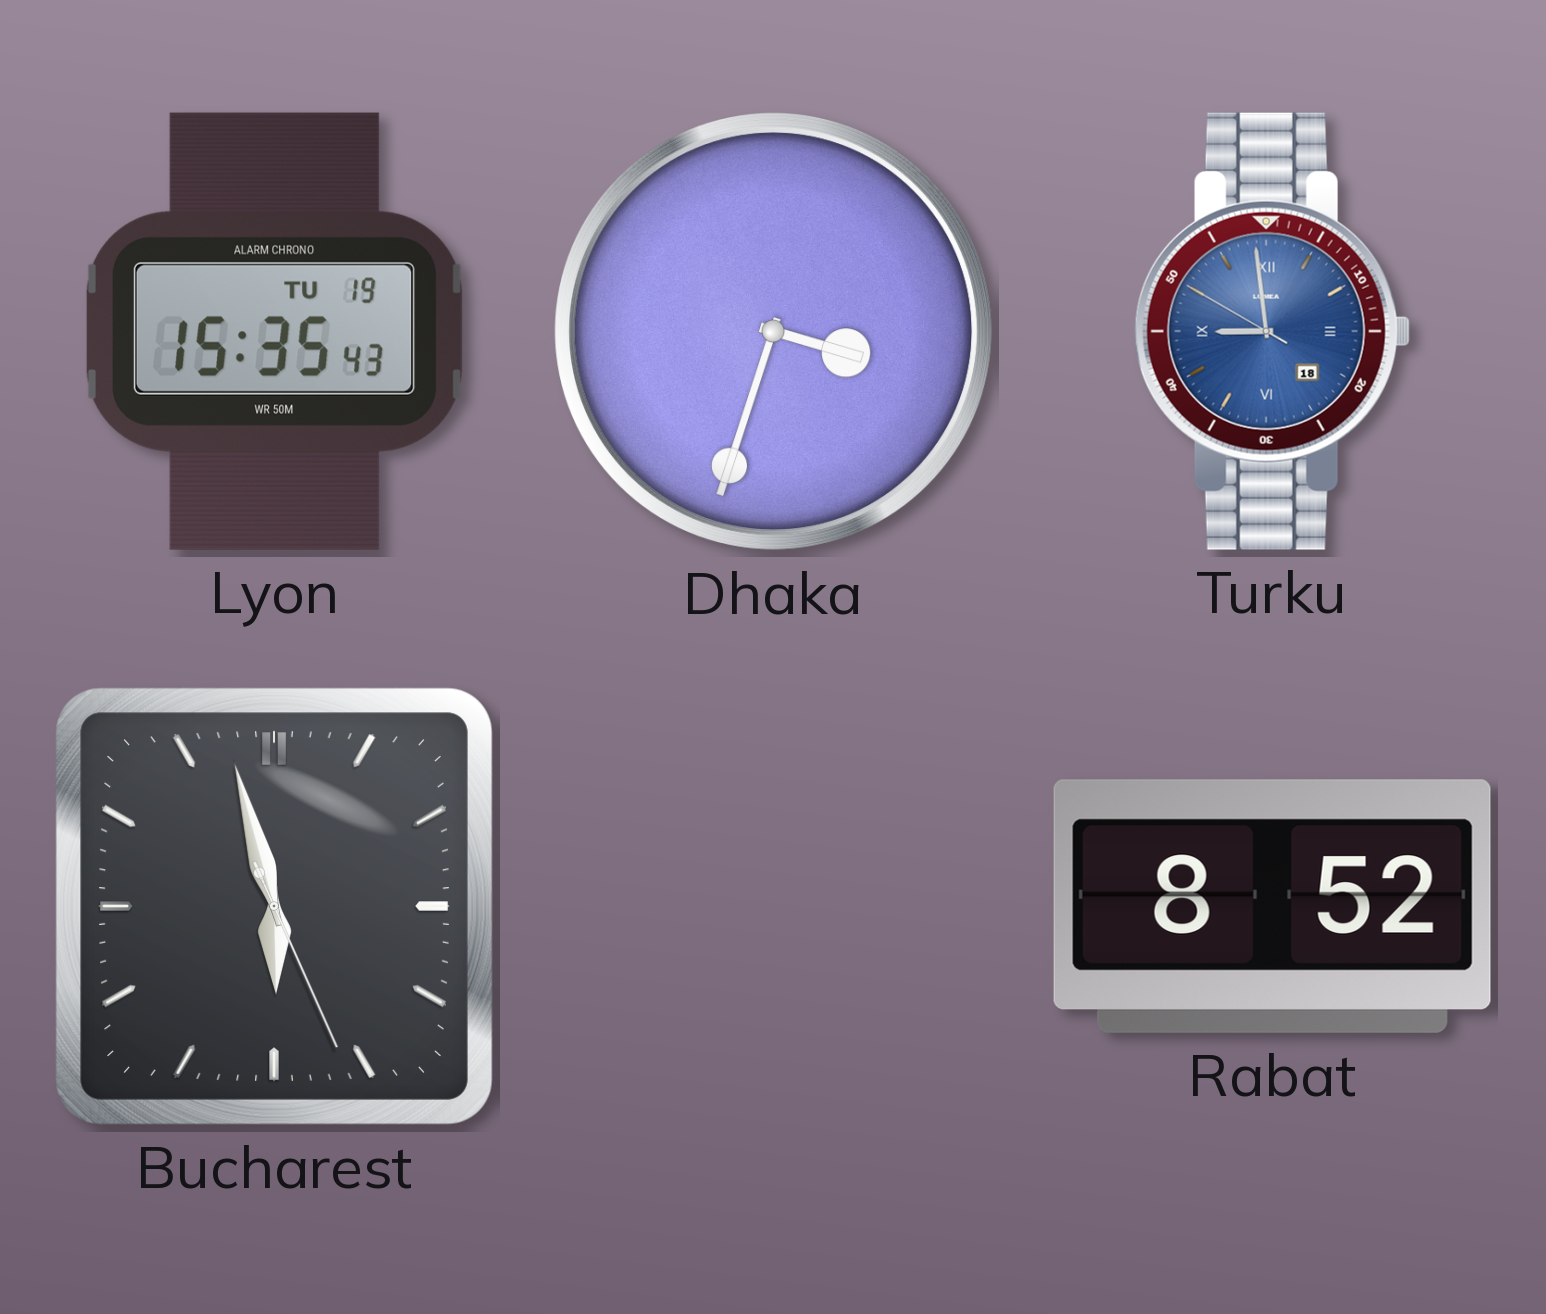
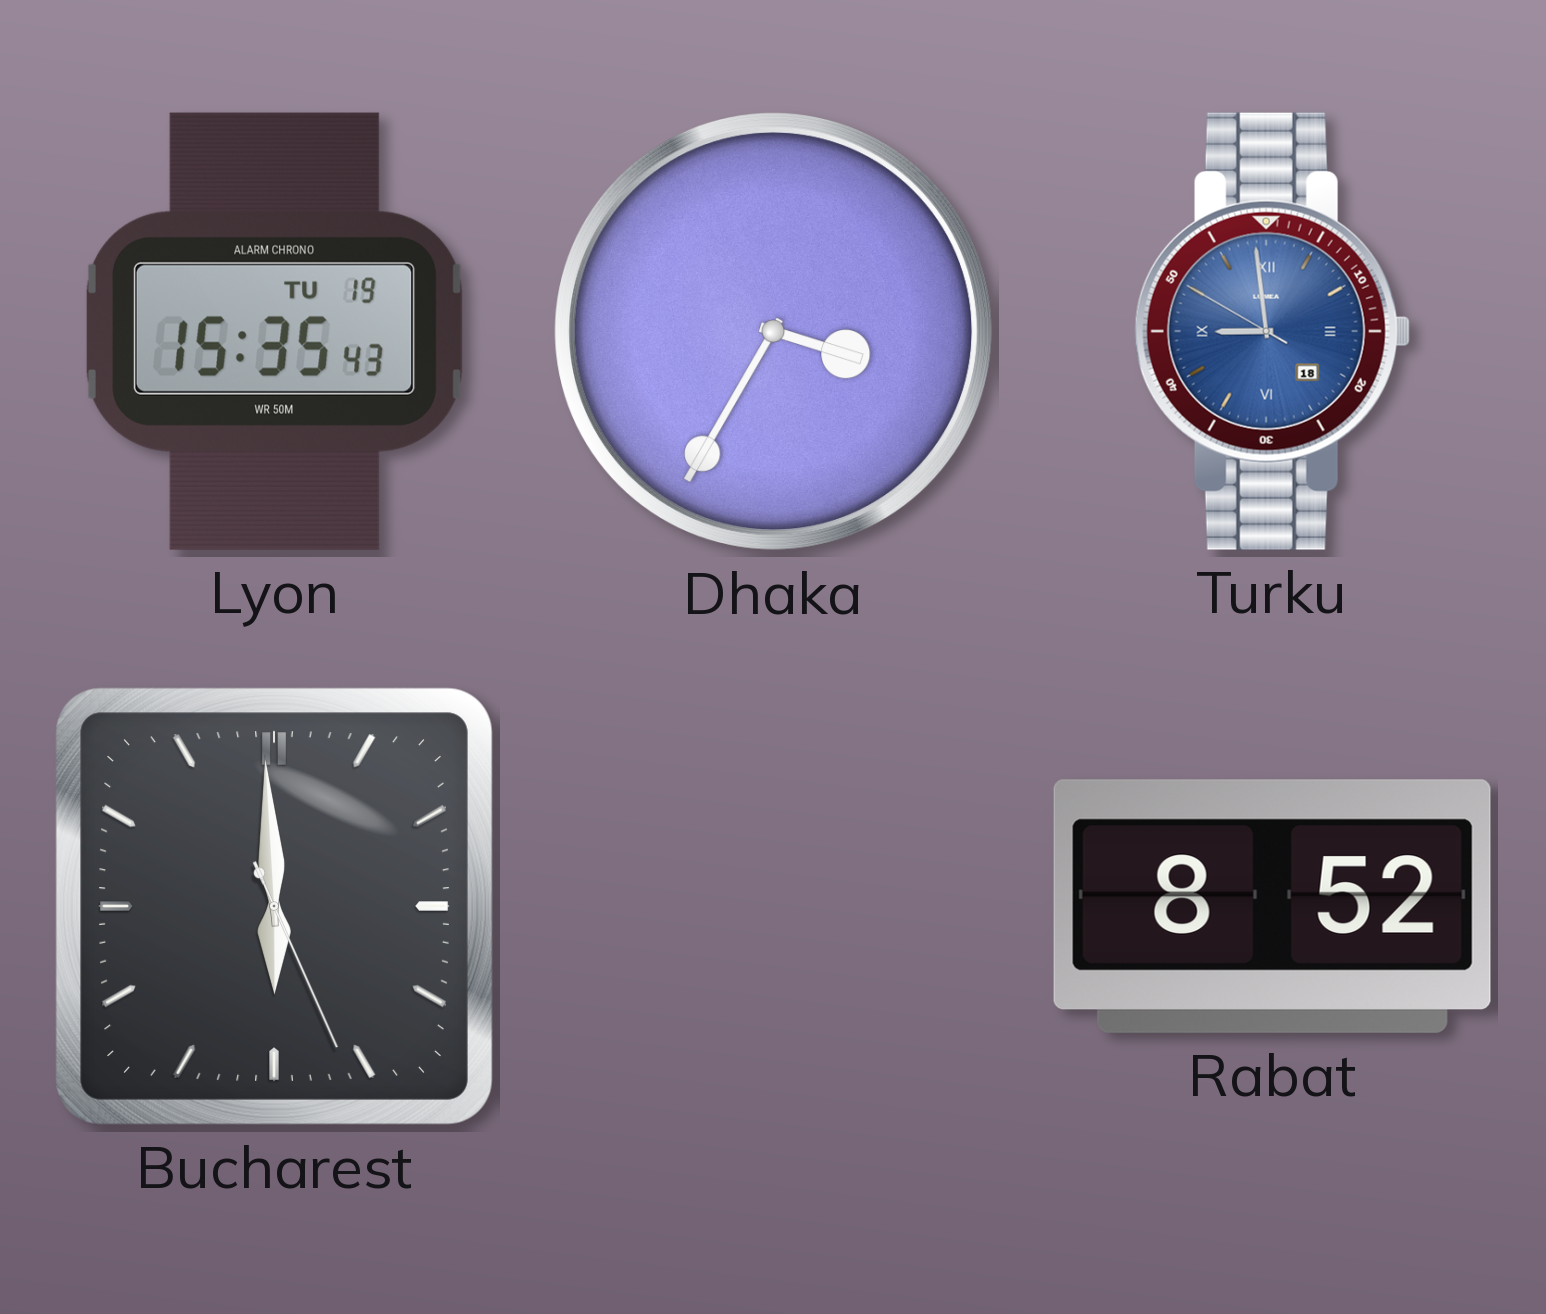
Dhaka: 3:33 -> 3:35 (774, 332)
Bucharest: 5:57 -> 5:59 (274, 906)
